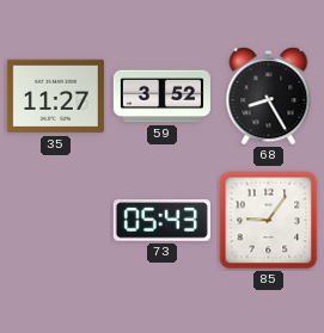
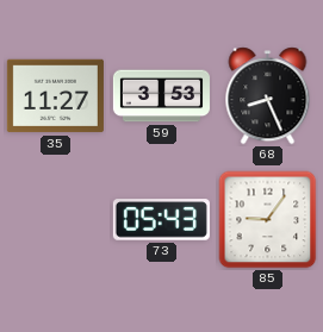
59: 3:52 -> 3:53 (161, 96)
68: 8:25 -> 8:26 (268, 96)
